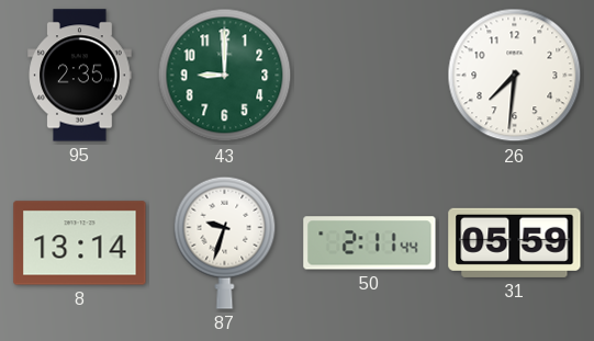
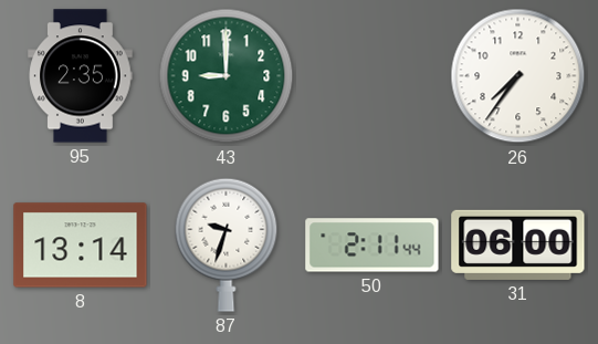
26: 7:31 -> 7:36 (518, 76)
31: 05:59 -> 06:00 (518, 244)
